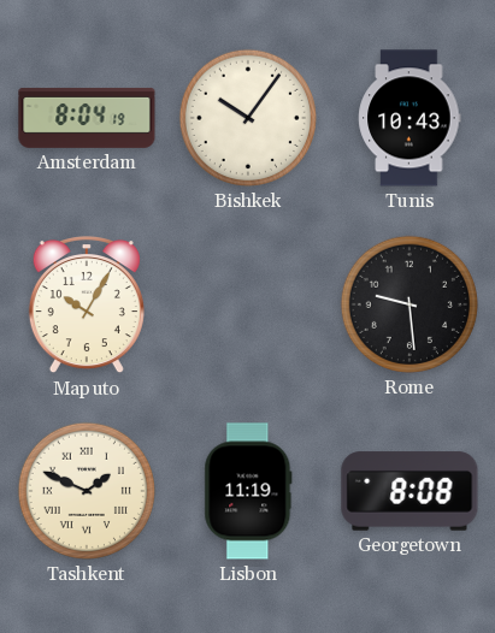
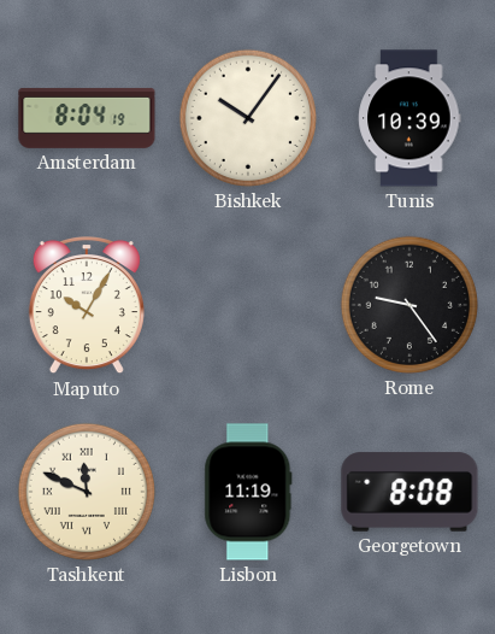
Tunis: 10:43 -> 10:39 (409, 118)
Rome: 9:29 -> 9:24 (409, 305)
Tashkent: 1:49 -> 11:49 (87, 492)
